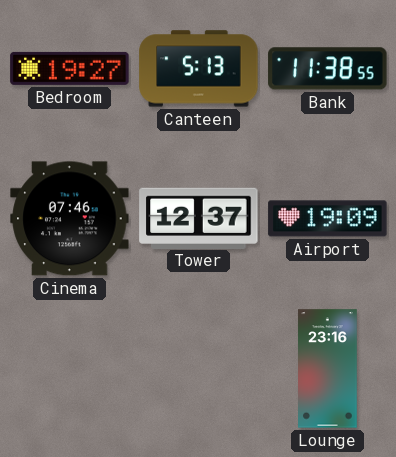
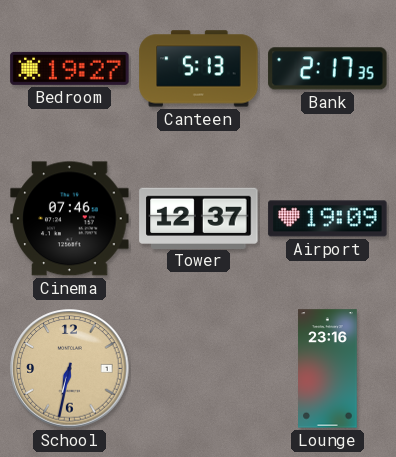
Bank: 11:38 -> 2:17 (328, 69)
School: none -> 6:32 (70, 369)
